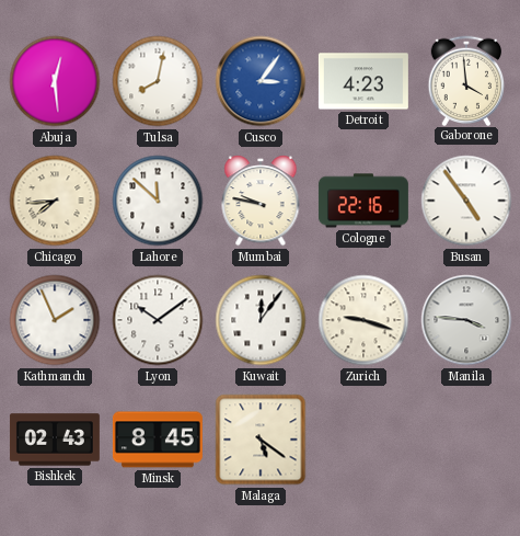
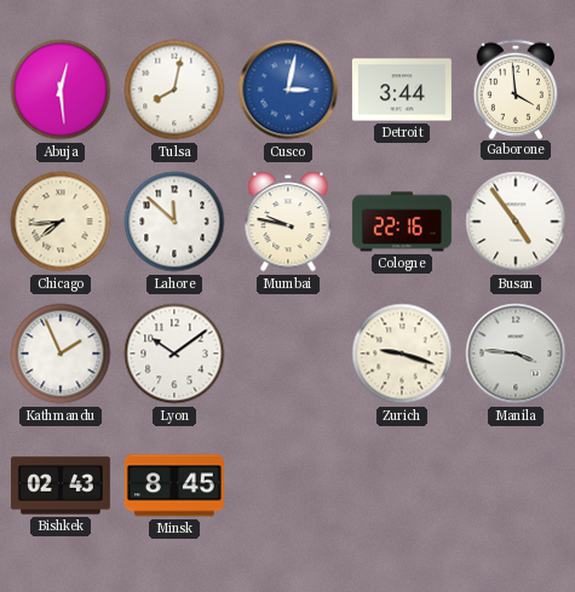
Cusco: 3:06 -> 3:02 (288, 90)
Detroit: 4:23 -> 3:44 (402, 90)
Kuwait: 12:06 -> none (261, 320)
Malaga: 5:21 -> none (261, 440)
